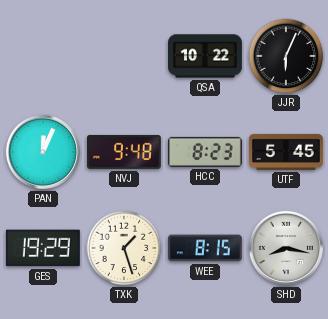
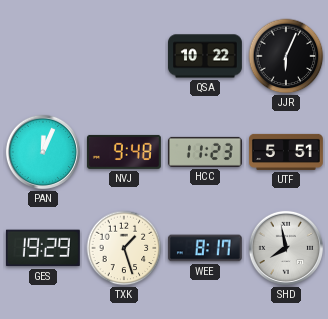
HCC: 8:23 -> 11:23 (205, 152)
UTF: 5:45 -> 5:51 (287, 152)
WEE: 8:15 -> 8:17 (205, 248)
SHD: 8:17 -> 7:58 (286, 248)
